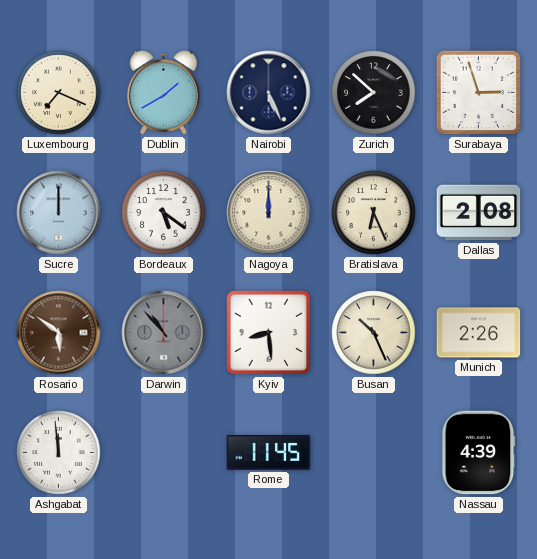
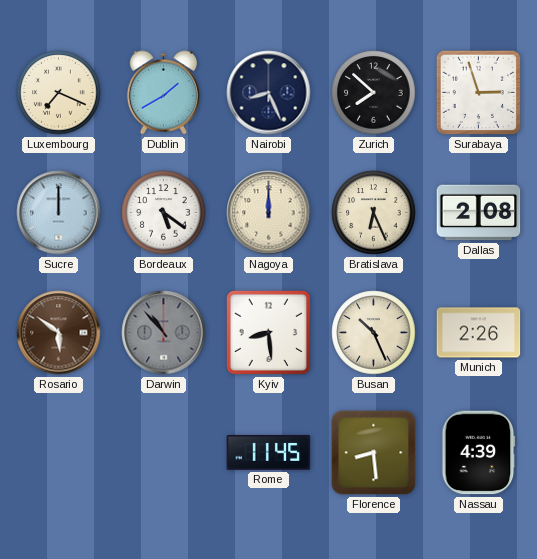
Nairobi: 5:26 -> 8:26 (269, 93)
Ashgabat: 11:59 -> none (59, 453)
Florence: none -> 8:29 (374, 453)
